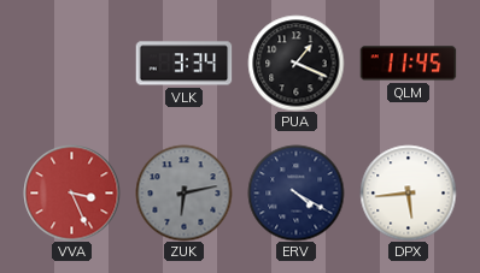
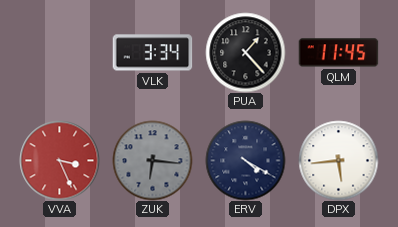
PUA: 1:19 -> 1:23 (245, 52)
ZUK: 6:13 -> 6:16 (152, 160)
